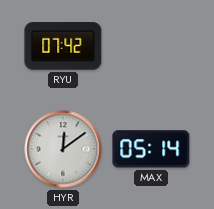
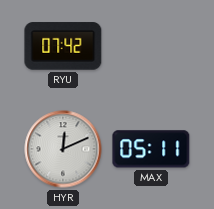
HYR: 12:09 -> 12:11 (63, 149)
MAX: 05:14 -> 05:11 (151, 149)
